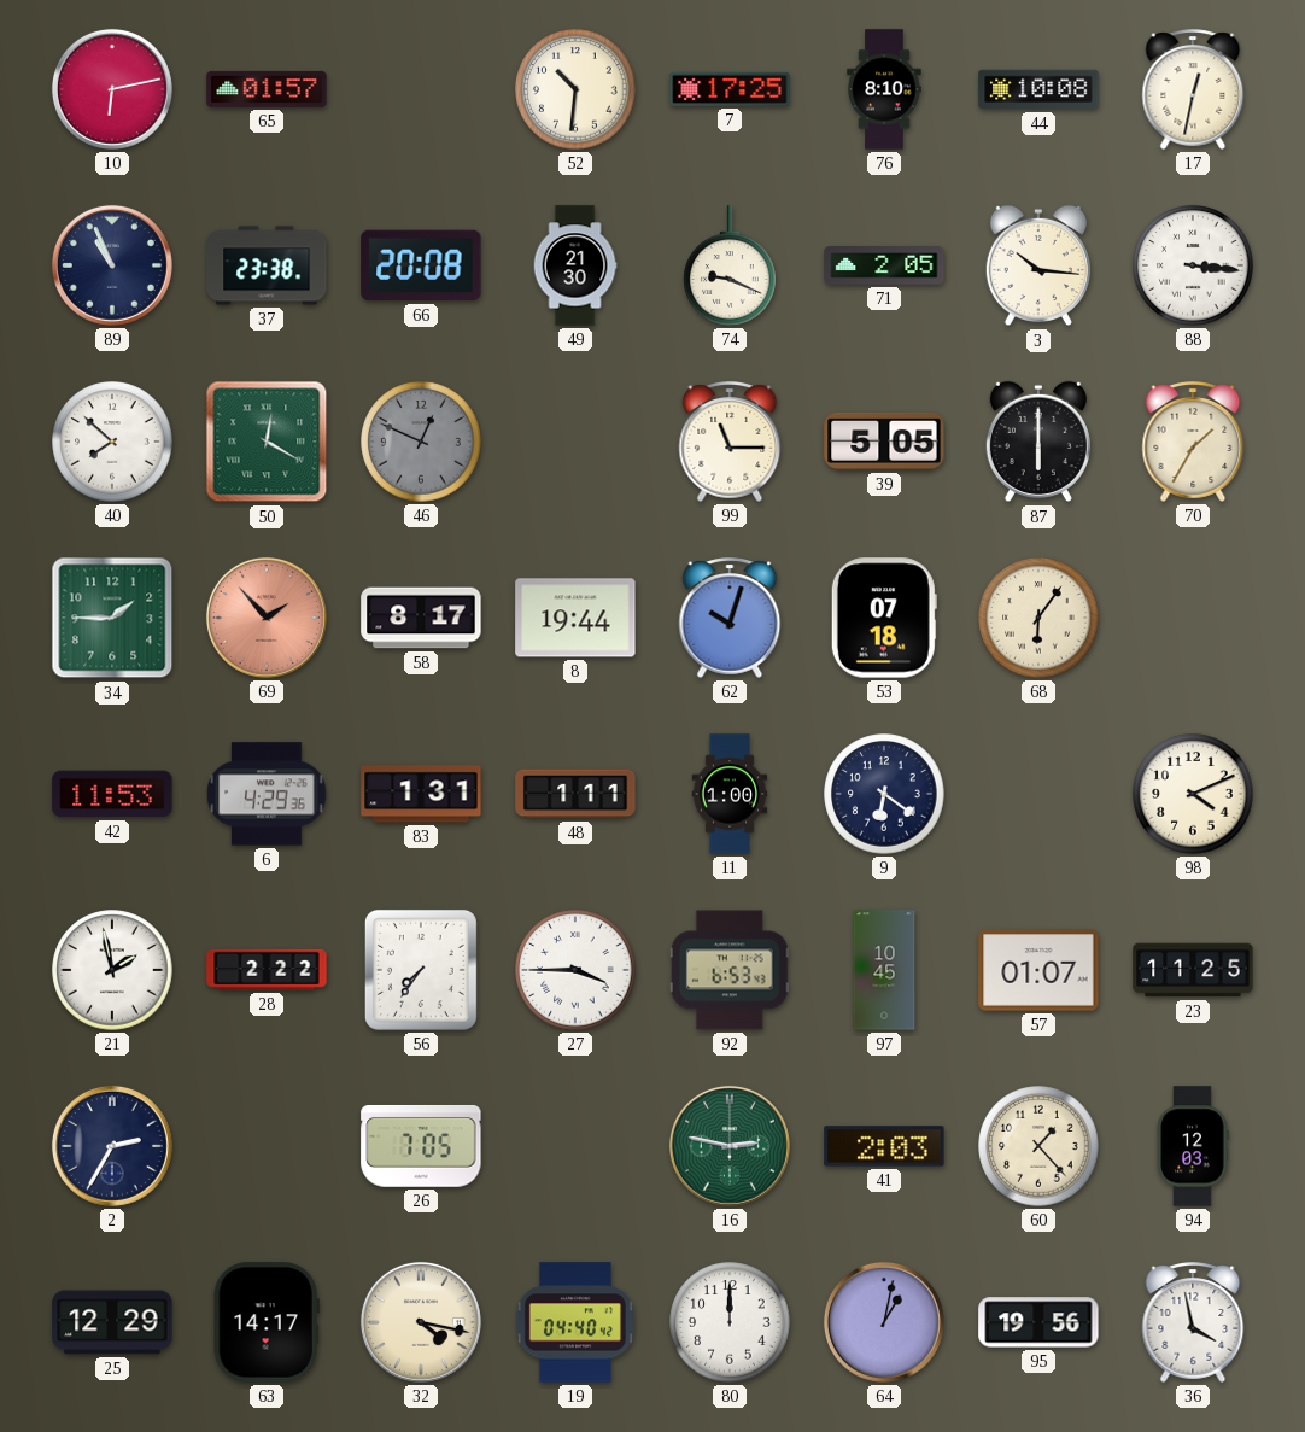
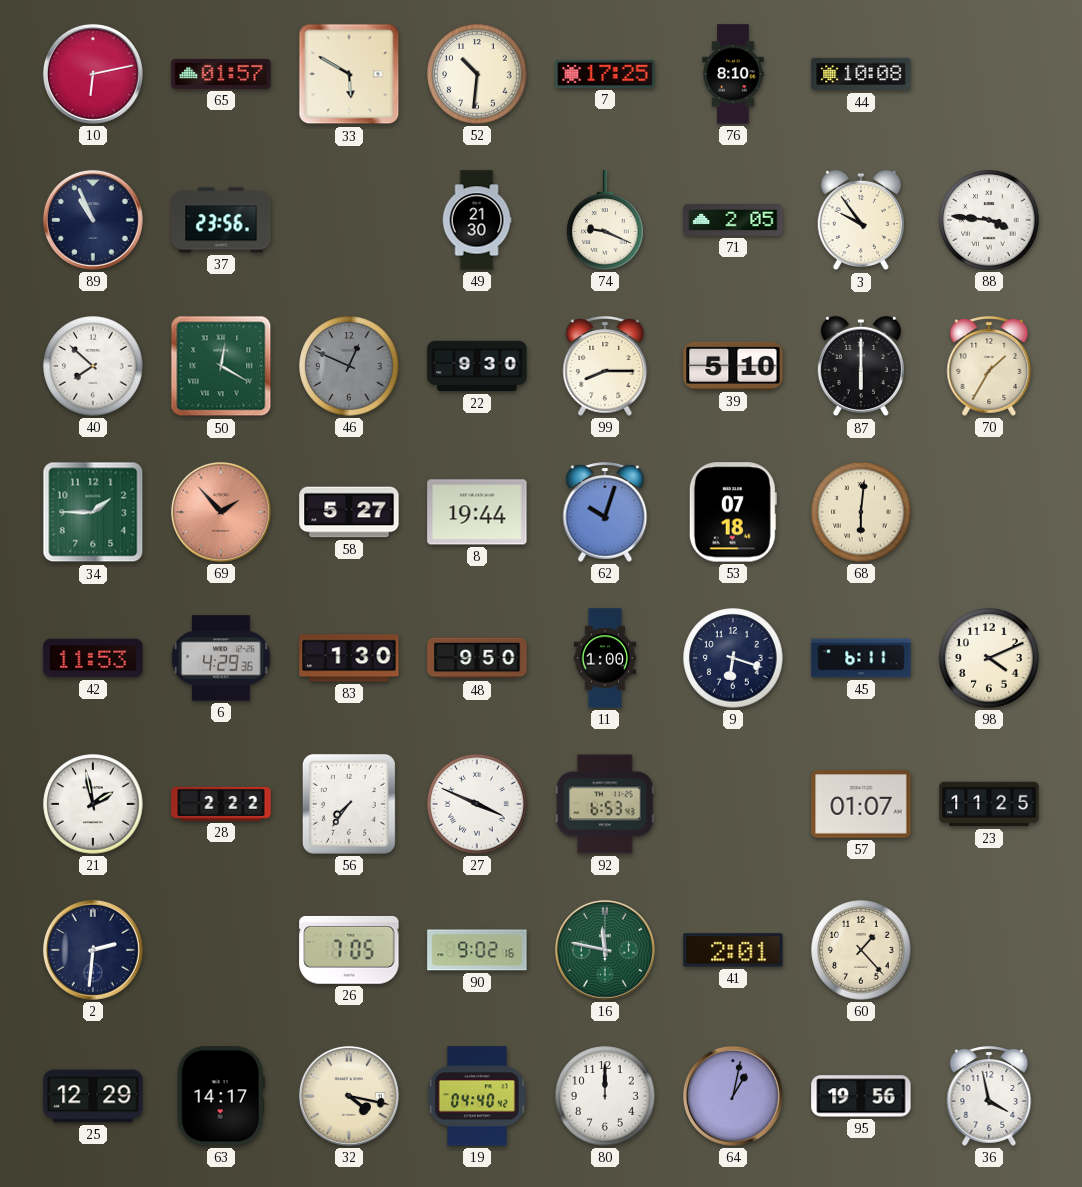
33: none -> 5:50 (349, 74)
17: 12:32 -> none (1193, 89)
37: 23:38 -> 23:56 (221, 220)
66: 20:08 -> none (421, 265)
3: 10:16 -> 9:54 (861, 220)
88: 3:16 -> 3:46 (989, 220)
22: none -> 9:30 (477, 366)
99: 11:15 -> 8:15 (605, 366)
39: 5:05 -> 5:10 (733, 366)
58: 8:17 -> 5:27 (349, 512)
68: 6:06 -> 6:01 (861, 512)
83: 1:31 -> 1:30 (349, 658)
48: 1:11 -> 9:50 (477, 658)
9: 6:21 -> 6:18 (733, 658)
45: none -> 6:11 (861, 658)
27: 3:45 -> 3:49 (477, 804)
97: 10:45 -> none (884, 970)
2: 2:35 -> 2:31 (93, 950)
90: none -> 9:02 (477, 950)
16: 2:47 -> 11:47 (605, 950)
41: 2:03 -> 2:01 (733, 950)
94: 12:03 -> none (1193, 1146)
